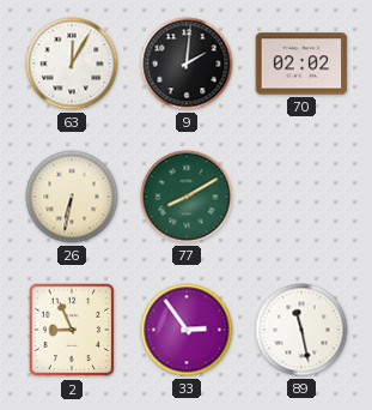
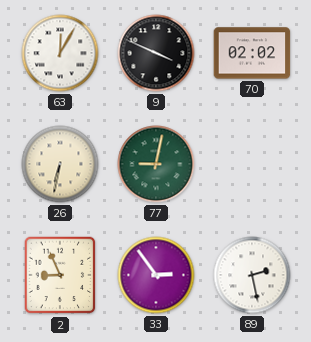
9: 2:01 -> 3:49 (156, 53)
77: 8:10 -> 9:02 (156, 164)
89: 11:28 -> 2:28 (252, 275)
